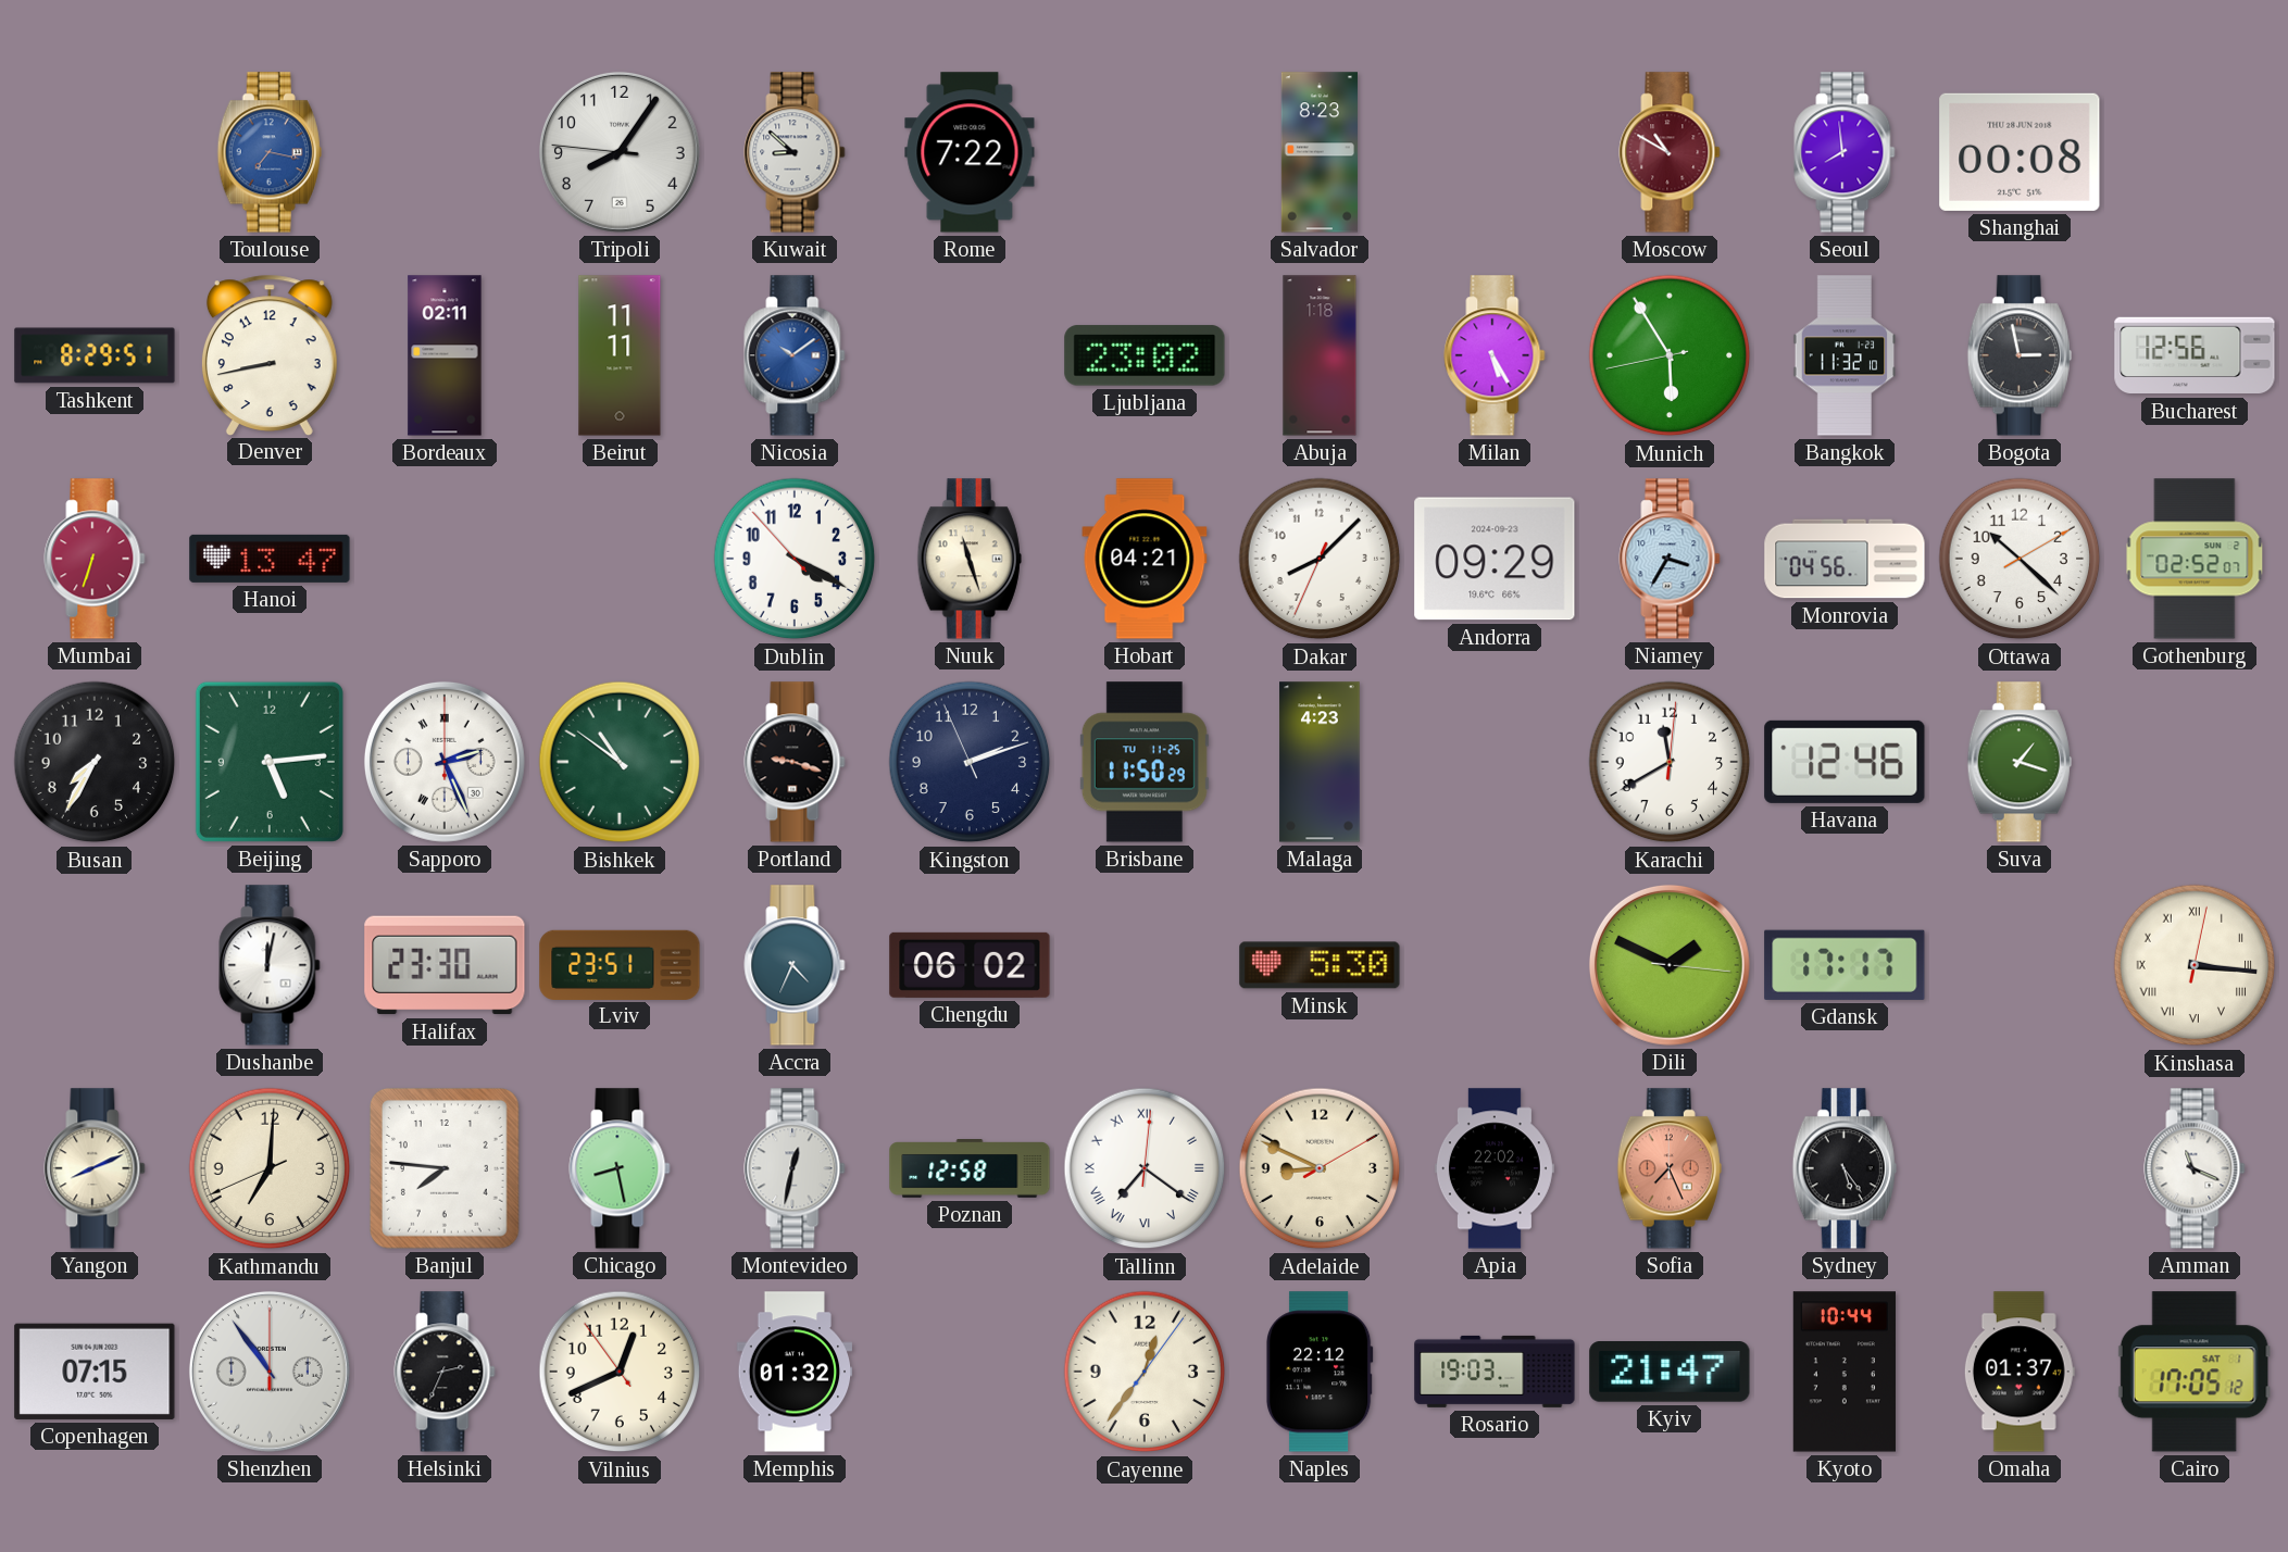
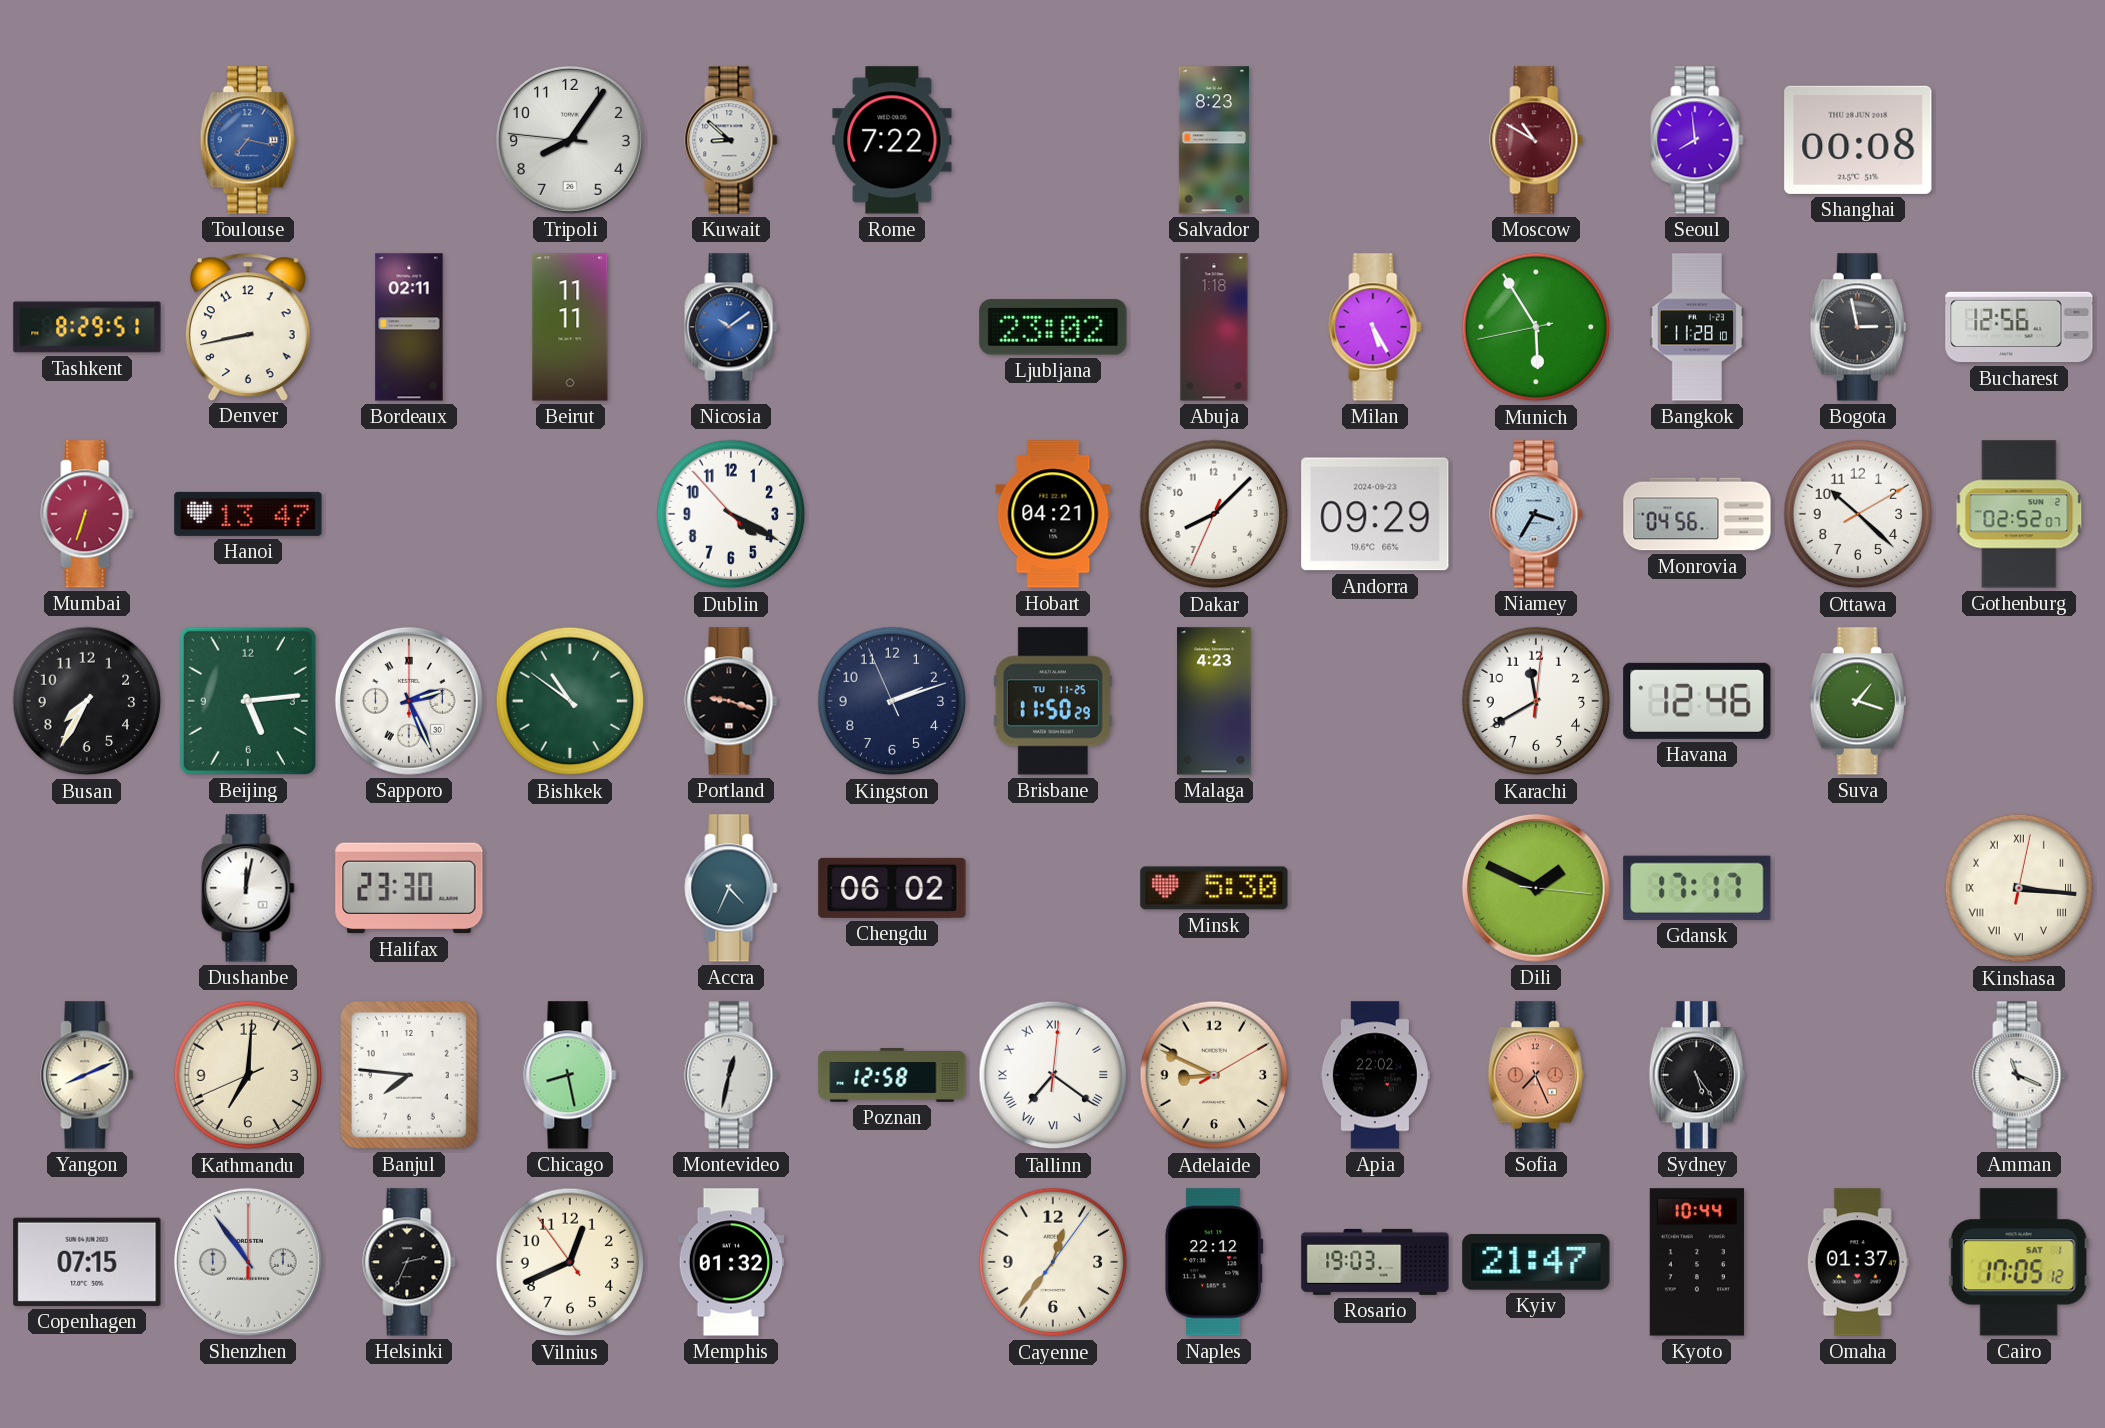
Bangkok: 11:32 -> 11:28 (1697, 327)
Nuuk: 11:27 -> none (970, 559)
Lviv: 23:51 -> none (620, 964)
